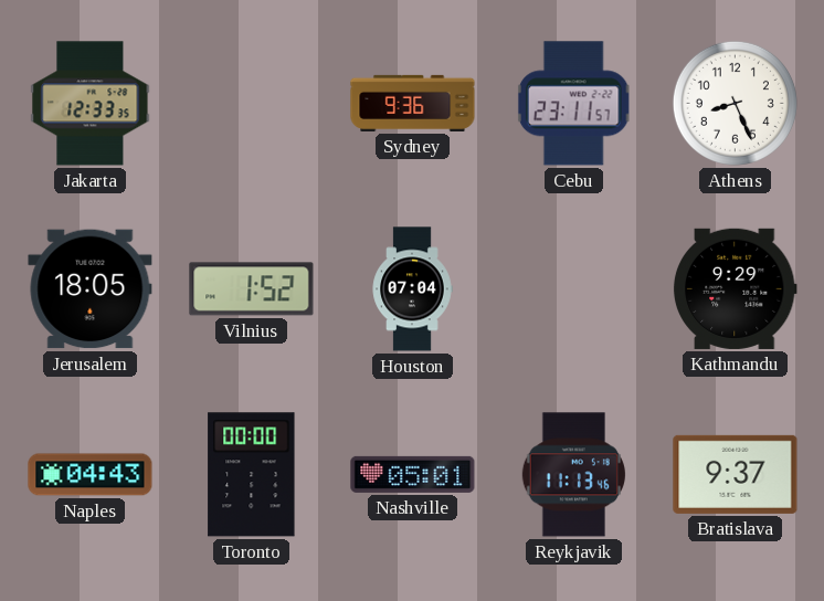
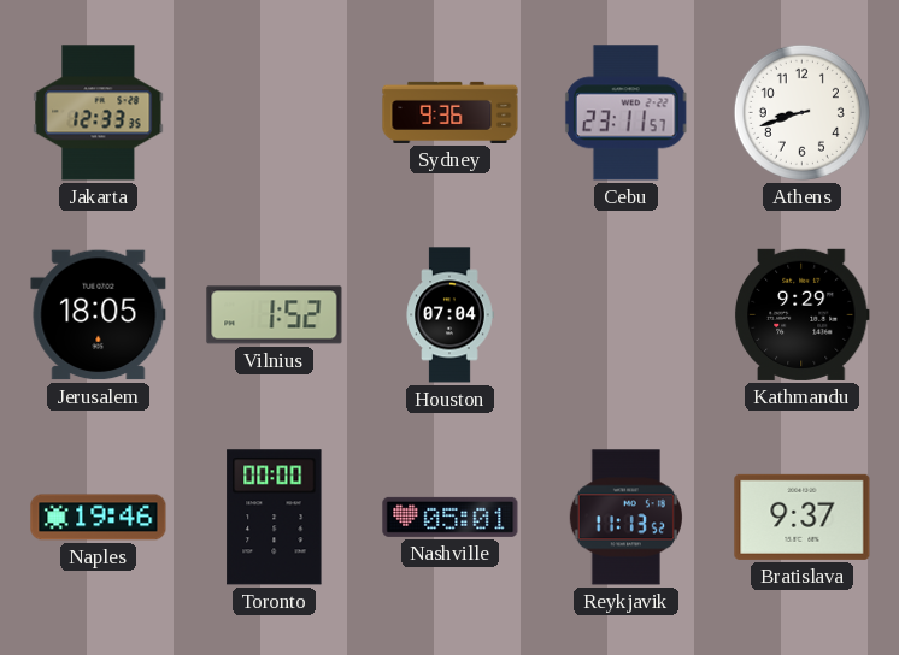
Athens: 8:26 -> 8:42 (801, 112)
Naples: 04:43 -> 19:46 (99, 518)
Reykjavik: 11:13:46 -> 11:13:52 (625, 518)
